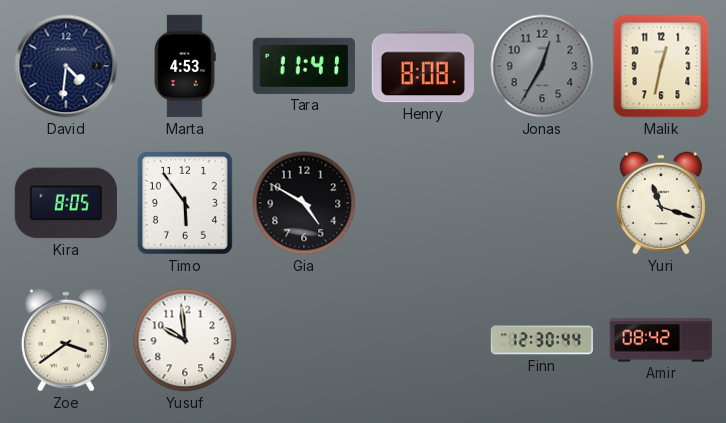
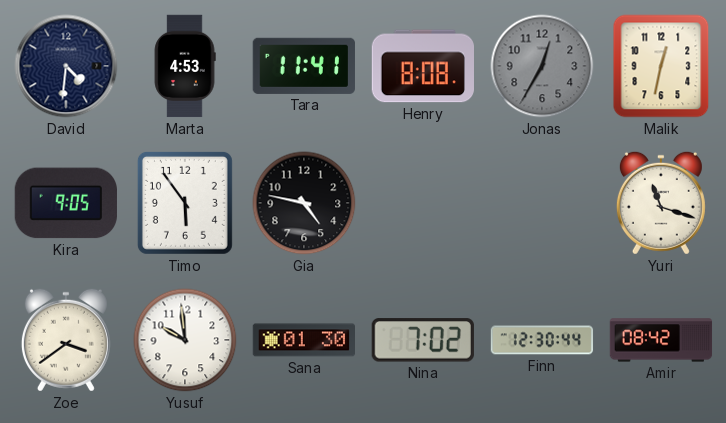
Kira: 8:05 -> 9:05 (66, 203)
Gia: 4:50 -> 4:47 (304, 203)
Sana: none -> 01:30 (303, 340)
Nina: none -> 7:02 (423, 340)
